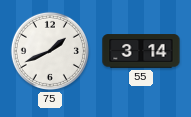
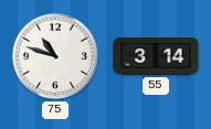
75: 1:41 -> 10:48 (55, 56)
